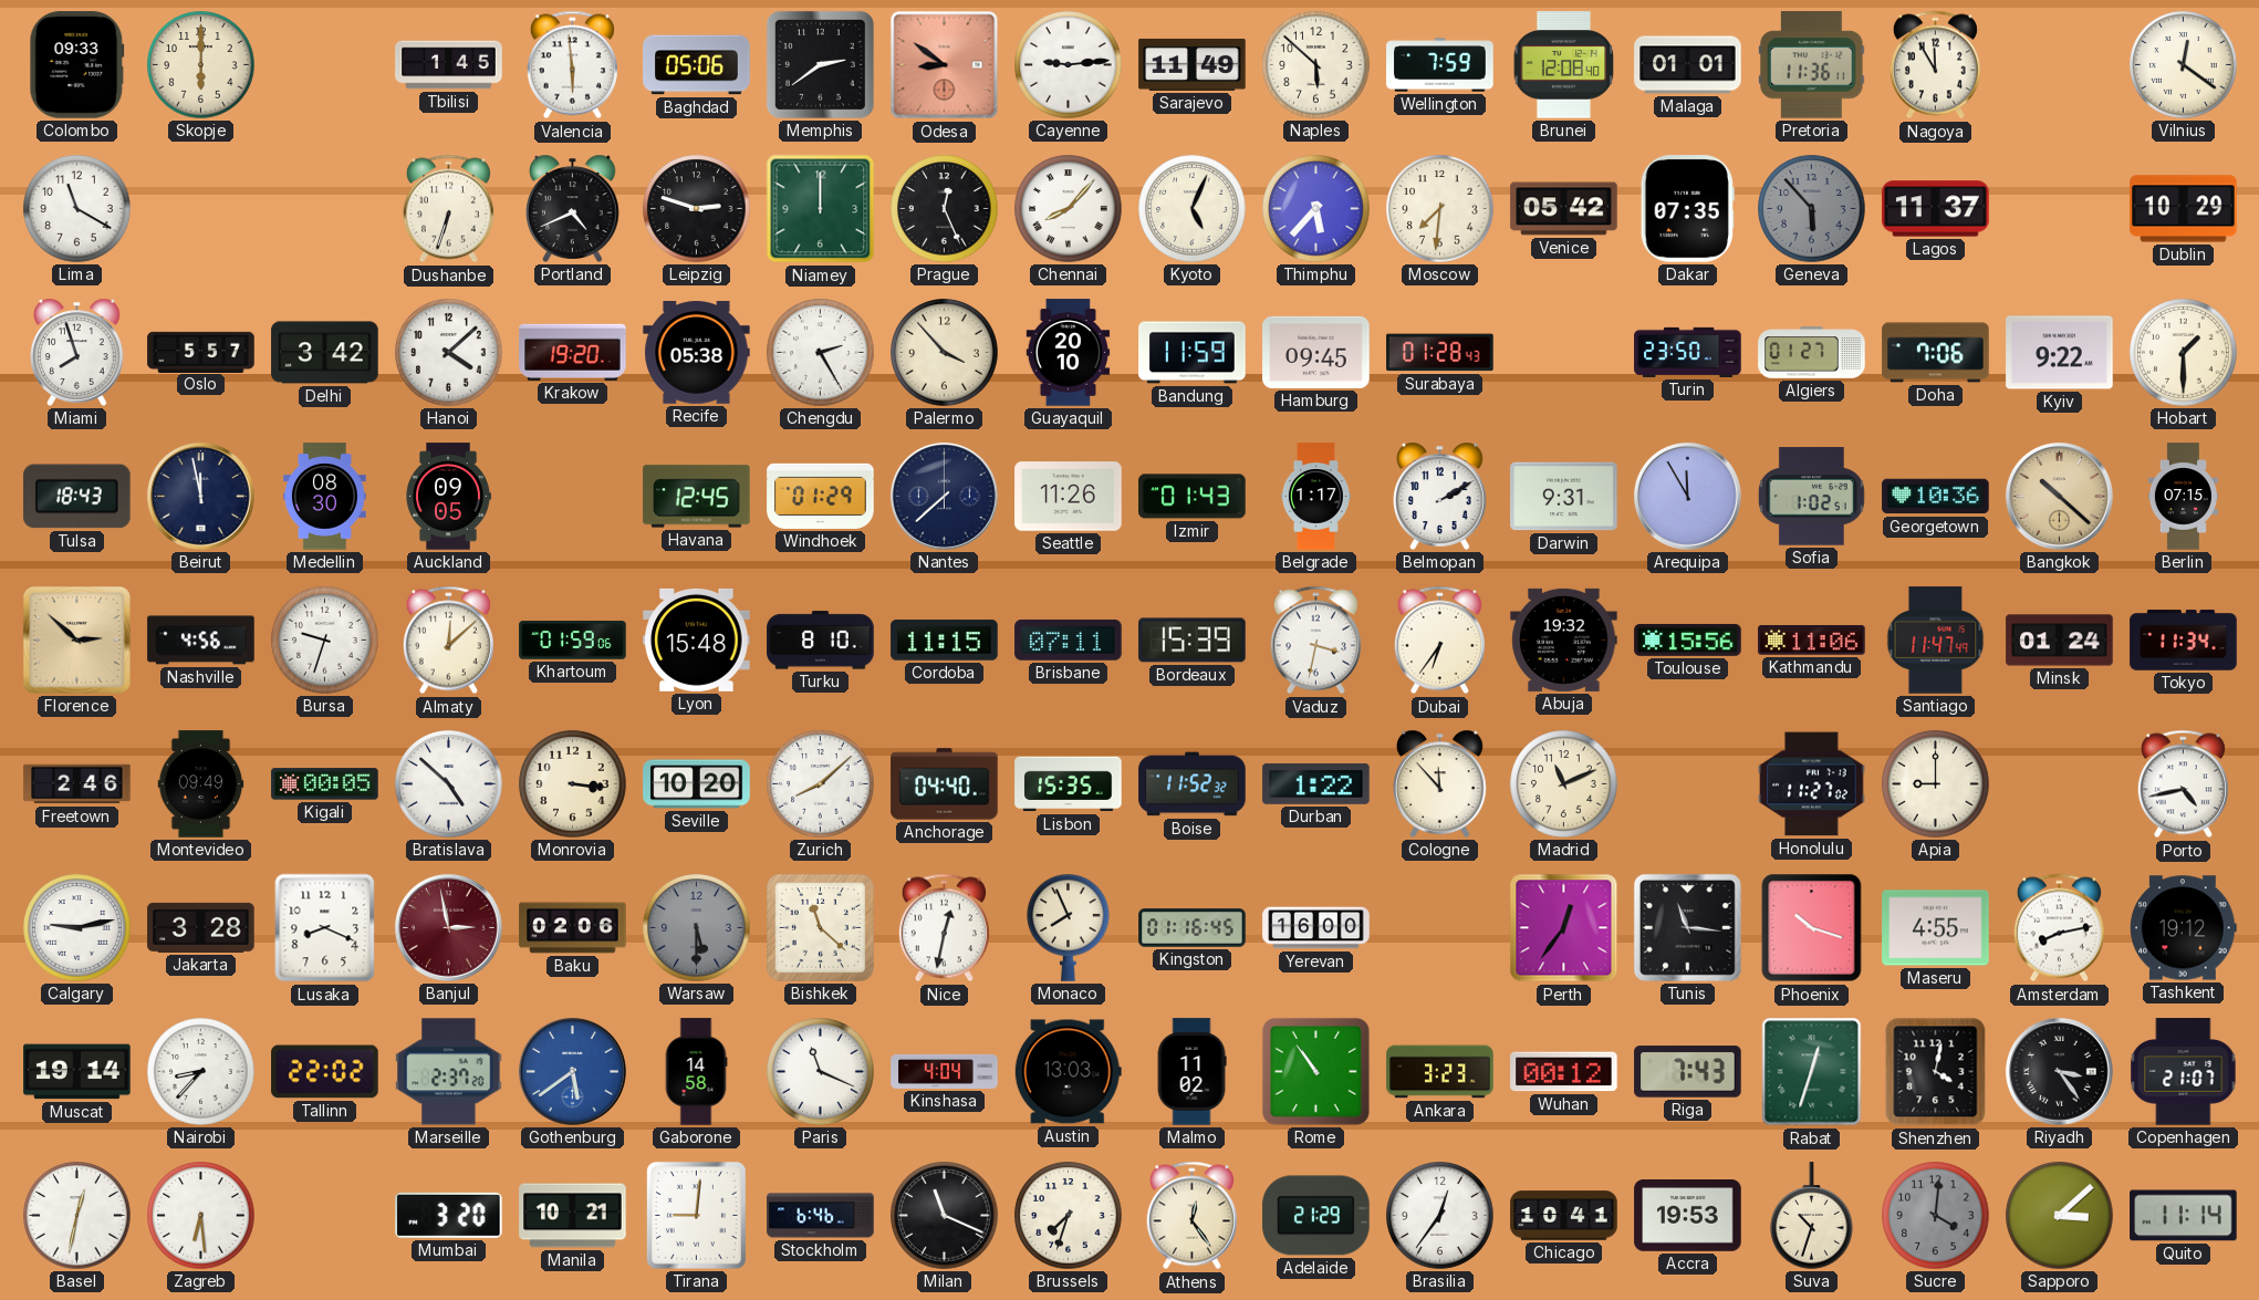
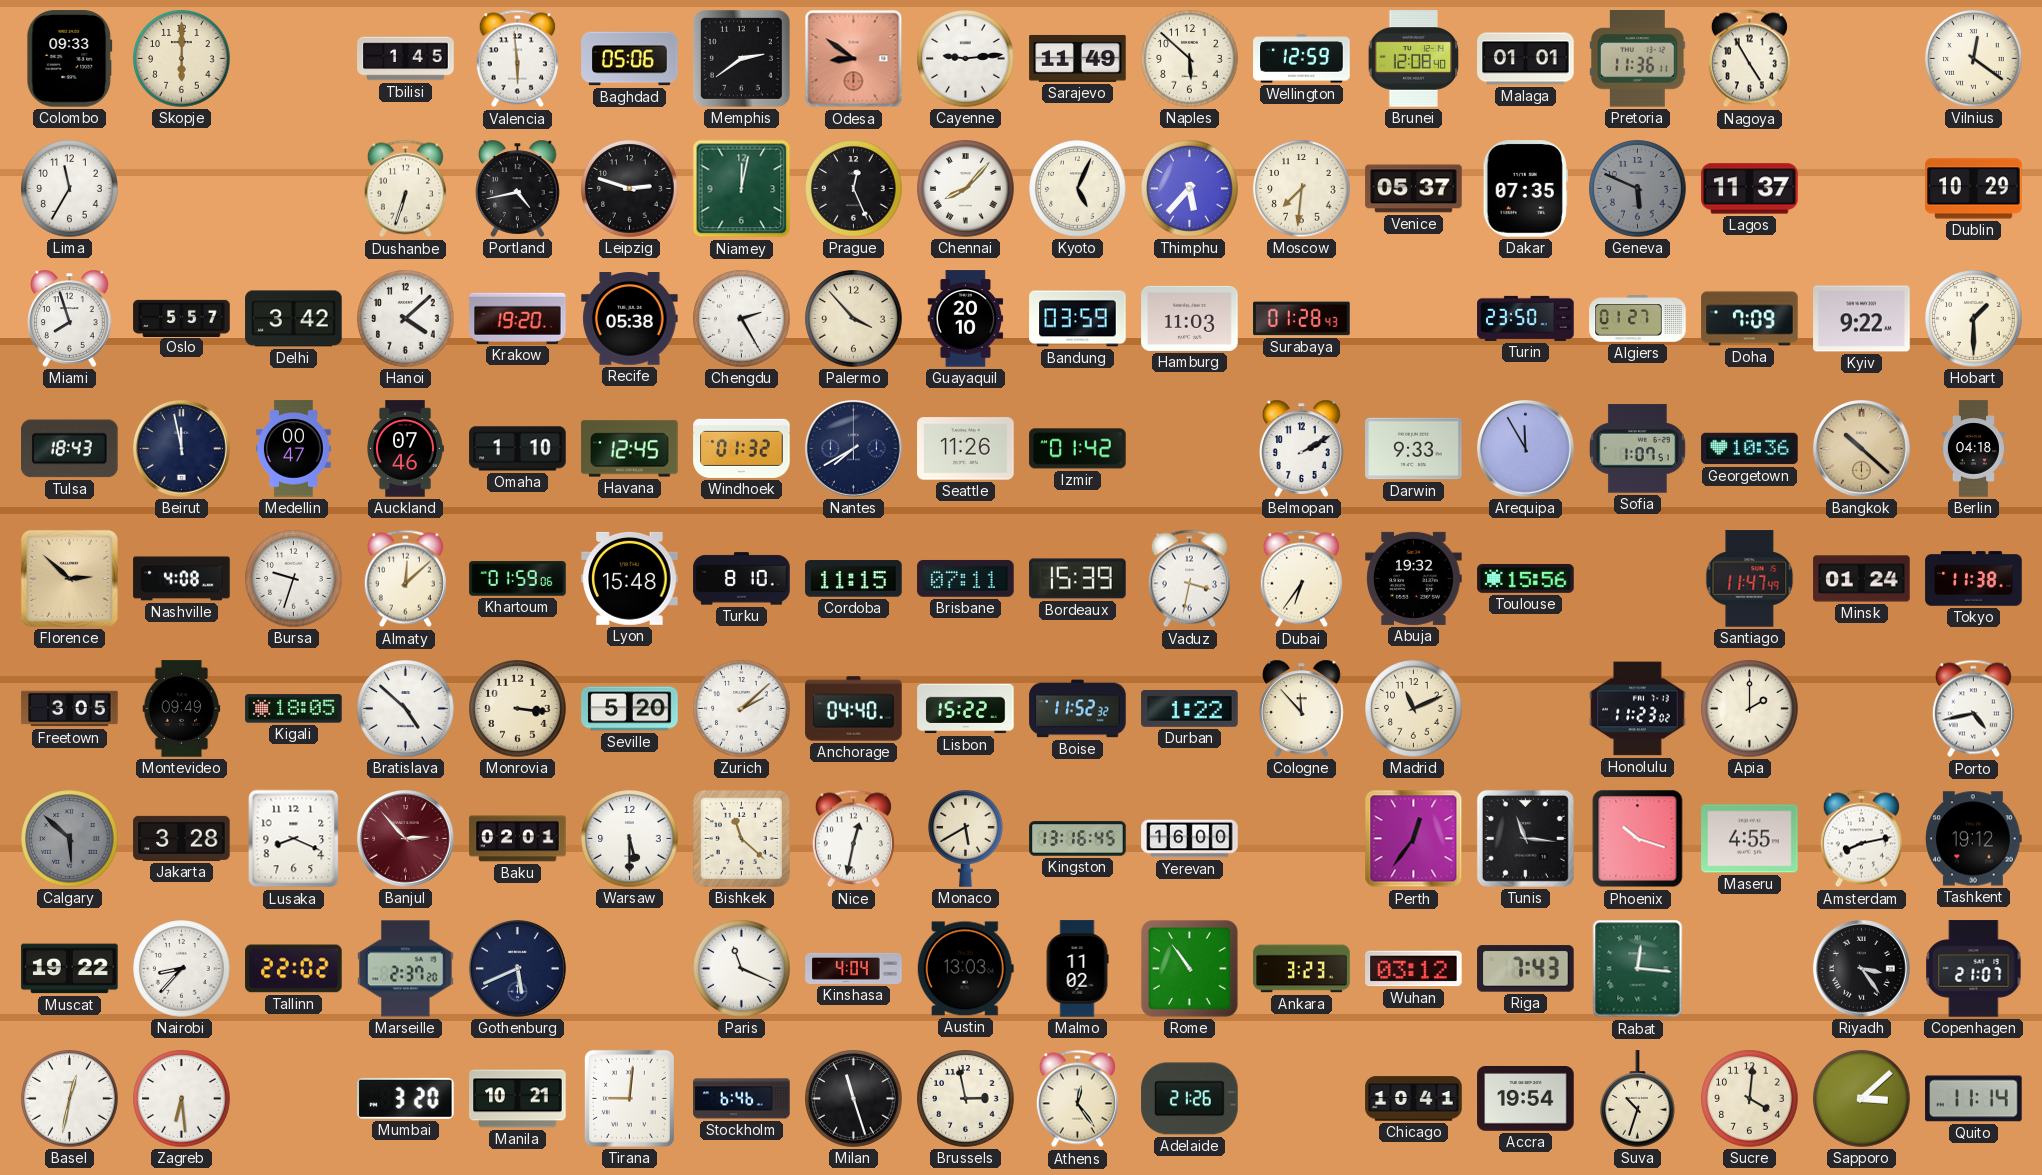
Wellington: 7:59 -> 12:59 (1302, 59)
Nagoya: 11:55 -> 4:55 (1749, 59)
Lima: 11:20 -> 11:35 (70, 189)
Portland: 4:41 -> 4:43 (518, 188)
Niamey: 12:00 -> 12:02 (742, 189)
Venice: 05:42 -> 05:37 (1414, 189)
Geneva: 5:53 -> 5:49 (1638, 189)
Bandung: 11:59 -> 03:59 (1078, 319)
Hamburg: 09:45 -> 11:03 (1190, 318)
Doha: 7:06 -> 7:09 (1750, 319)
Medellin: 08:30 -> 00:47 (294, 449)
Auckland: 09:05 -> 07:46 (405, 449)
Omaha: none -> 1:10 (518, 449)
Windhoek: 01:29 -> 01:32 (742, 448)
Nantes: 7:38 -> 7:40 (853, 448)
Izmir: 01:43 -> 01:42 (1078, 449)
Belgrade: 1:17 -> none (1315, 497)
Darwin: 9:31 -> 9:33 (1414, 449)
Sofia: 1:02 -> 1:07 (1637, 449)
Berlin: 07:15 -> 04:18 (1973, 449)
Nashville: 4:56 -> 4:08 (182, 579)
Kathmandu: 11:06 -> none (1812, 641)
Tokyo: 11:34 -> 11:38 (1974, 579)
Freetown: 2:46 -> 3:05 (70, 709)
Kigali: 00:05 -> 18:05 (294, 709)
Seville: 10:20 -> 5:20 (630, 709)
Zurich: 8:08 -> 2:08 (742, 709)
Lisbon: 15:35 -> 15:22 (966, 709)
Honolulu: 11:27 -> 11:23 (1638, 709)
Apia: 9:00 -> 2:00 (1750, 709)
Calgary: 9:13 -> 5:52 (70, 839)
Calgary dial: white -> grey (70, 839)
Banjul: 2:58 -> 2:53 (405, 838)
Baku: 02:06 -> 02:01 (518, 839)
Warsaw dial: grey -> white (630, 839)
Monaco: 7:56 -> 5:40 (966, 839)
Kingston: 01:16 -> 13:16 (1078, 839)
Muscat: 19:14 -> 19:22 (70, 969)
Gothenburg: 5:39 -> 5:41 (517, 968)
Gothenburg dial: blue -> navy (517, 968)
Gaborone: 14:58 -> none (696, 1072)
Wuhan: 00:12 -> 03:12 (1414, 969)
Rabat: 12:33 -> 12:16 (1638, 969)
Shenzhen: 4:02 -> none (1936, 1072)
Milan: 11:19 -> 11:27 (854, 1099)
Brussels: 7:33 -> 2:58 (966, 1099)
Adelaide: 21:29 -> 21:26 (1190, 1099)
Brasilia: 12:36 -> none (1440, 1216)
Accra: 19:53 -> 19:54 (1526, 1099)
Sucre dial: grey -> cream (1750, 1099)
